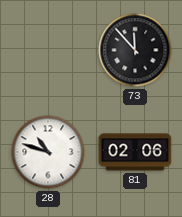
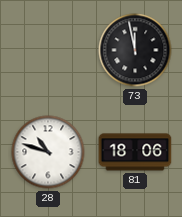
73: 11:53 -> 11:58 (135, 50)
81: 02:06 -> 18:06 (135, 152)
